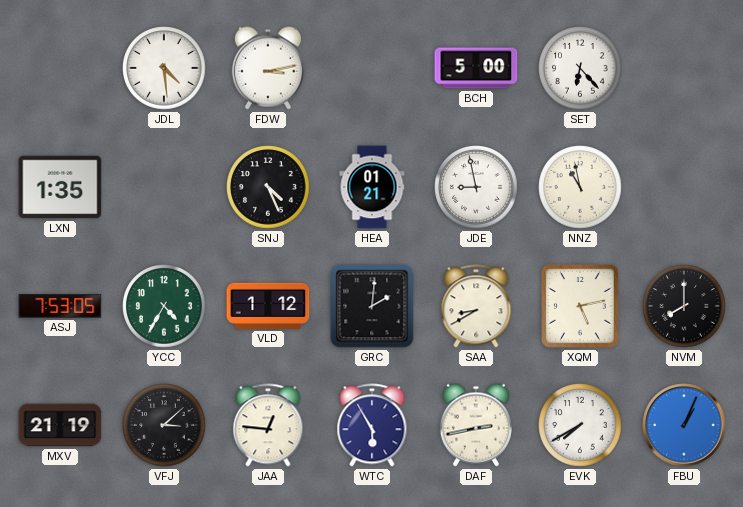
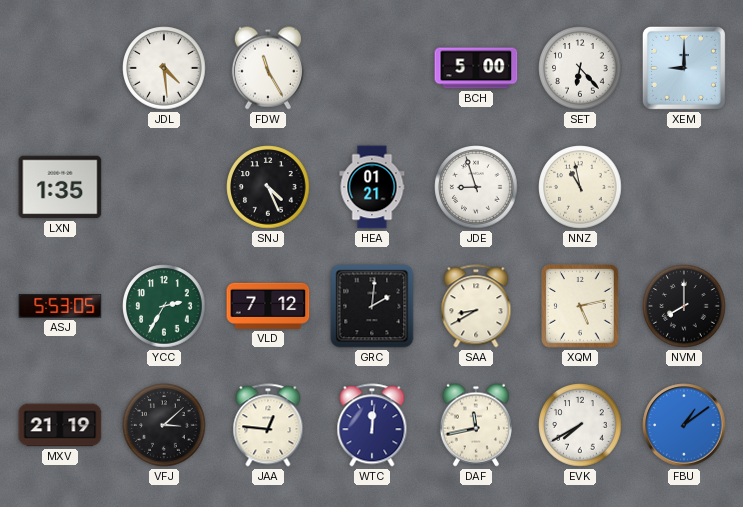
FDW: 3:13 -> 11:25 (268, 68)
XEM: none -> 9:00 (684, 68)
JDE: 8:58 -> 8:57 (476, 187)
ASJ: 7:53 -> 5:53 (60, 306)
YCC: 4:35 -> 2:35 (164, 306)
VLD: 1:12 -> 7:12 (268, 306)
WTC: 5:55 -> 12:01 (372, 425)
DAF: 2:43 -> 11:43 (476, 425)
FBU: 1:04 -> 1:09 (684, 425)
